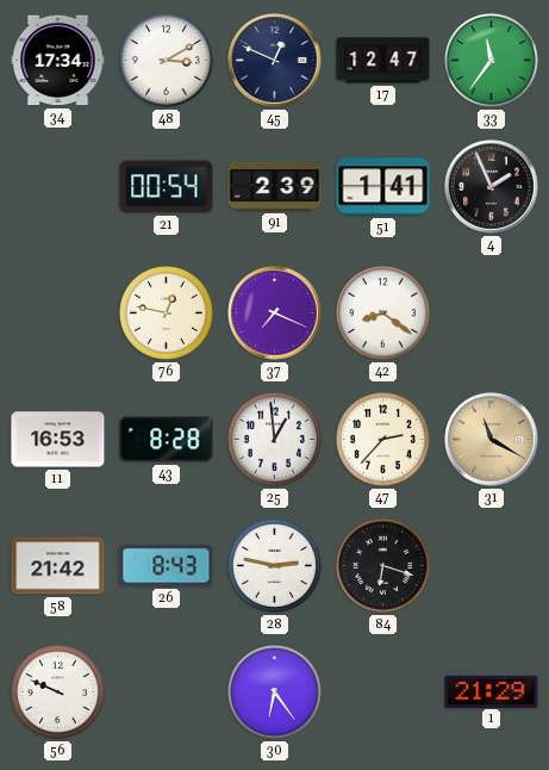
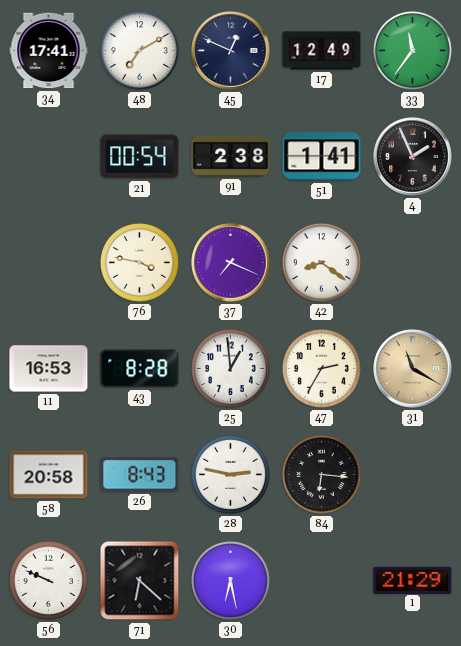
34: 17:34 -> 17:41 (49, 51)
48: 3:10 -> 7:10 (139, 50)
17: 12:47 -> 12:49 (322, 51)
91: 2:39 -> 2:38 (231, 156)
76: 12:47 -> 3:47 (139, 262)
47: 2:37 -> 2:35 (321, 368)
58: 21:42 -> 20:58 (49, 475)
84: 6:18 -> 6:16 (321, 474)
71: none -> 6:22 (140, 581)
30: 6:24 -> 6:28 (230, 580)
